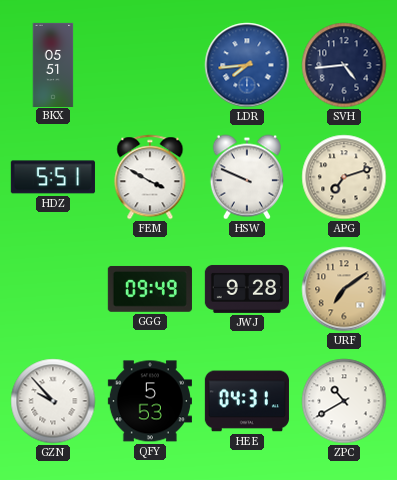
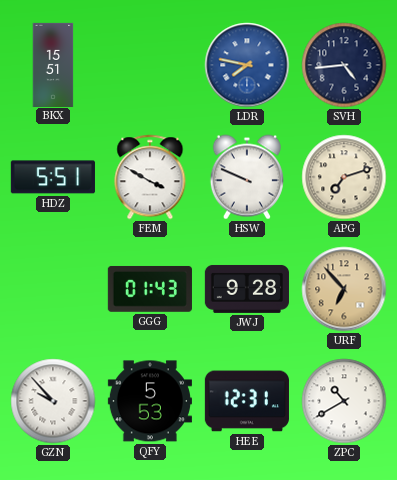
BKX: 05:51 -> 15:51 (53, 64)
LDR: 7:44 -> 7:47 (247, 65)
GGG: 09:49 -> 01:43 (150, 289)
URF: 7:09 -> 6:53 (344, 289)
HEE: 04:31 -> 12:31 (247, 401)
